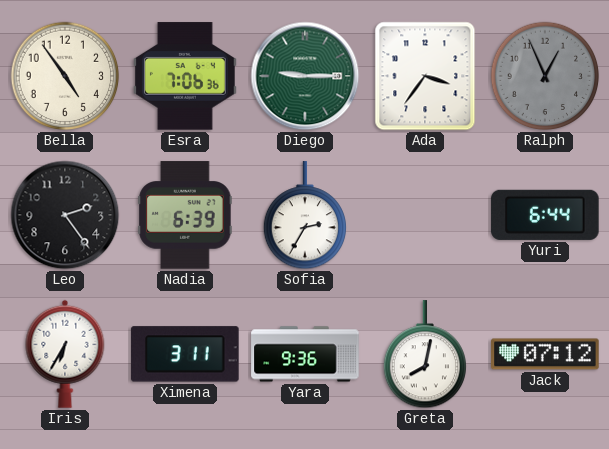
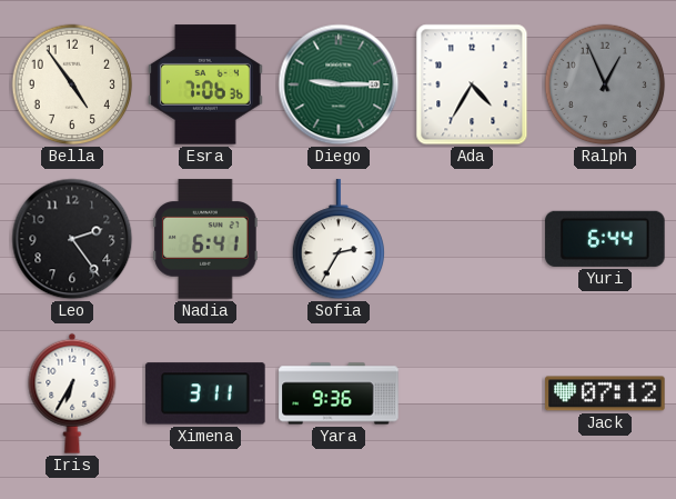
Ada: 3:36 -> 4:35 (472, 84)
Nadia: 6:39 -> 6:41 (205, 239)
Greta: 8:02 -> none (424, 355)
